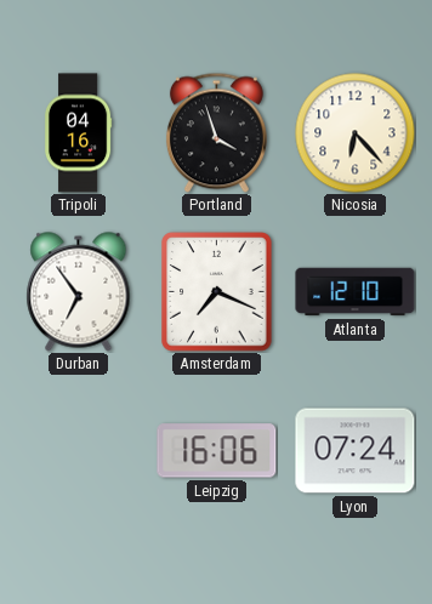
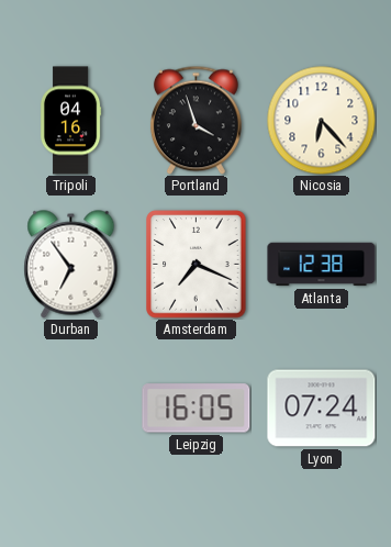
Atlanta: 12:10 -> 12:38 (322, 265)
Leipzig: 16:06 -> 16:05 (197, 409)
